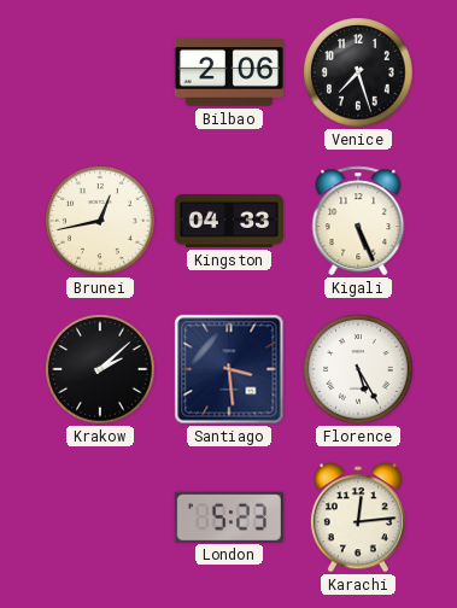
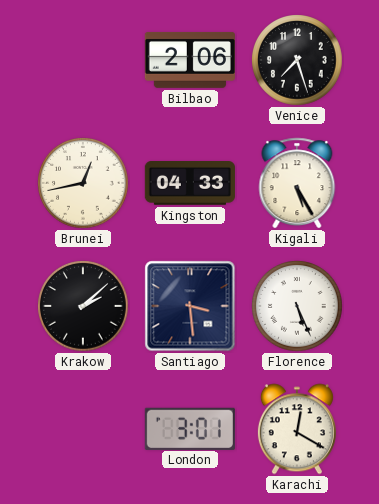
Kigali: 5:26 -> 5:25 (297, 183)
Florence: 5:25 -> 5:26 (297, 306)
London: 5:23 -> 3:01 (190, 428)
Karachi: 12:14 -> 12:20 (297, 429)
